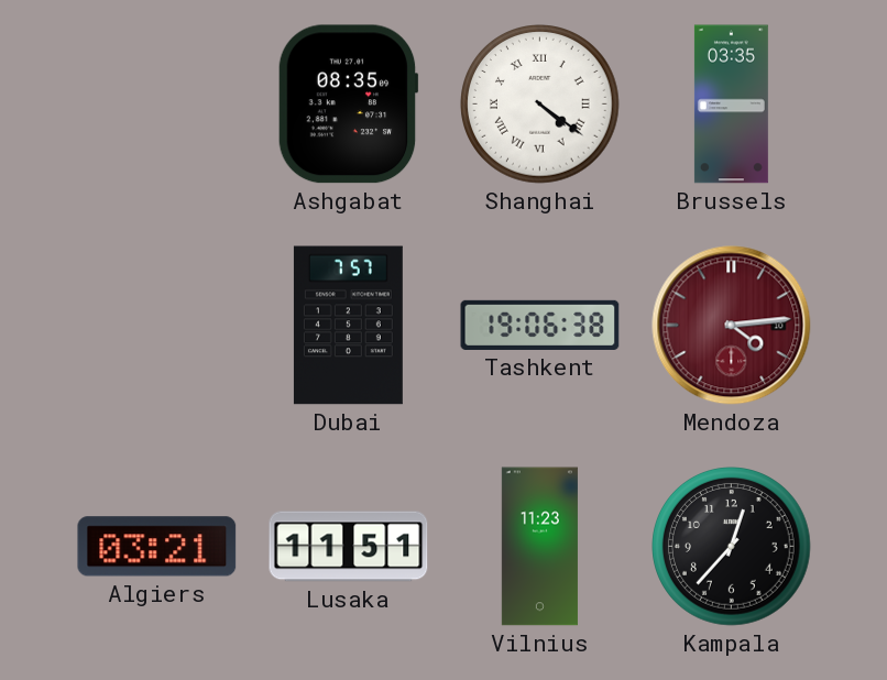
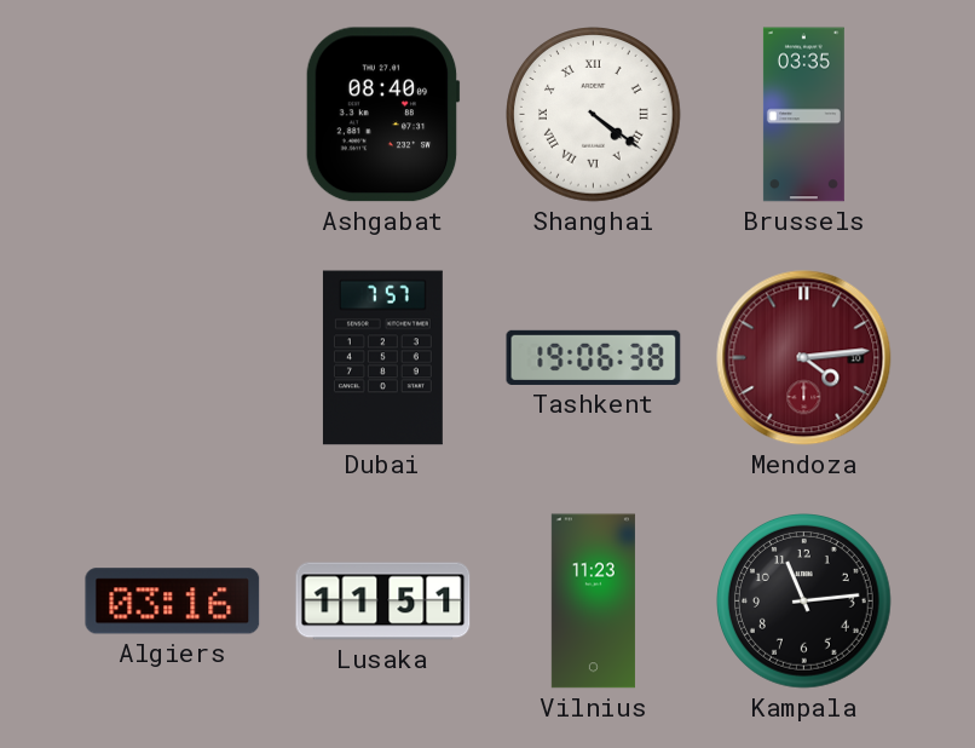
Ashgabat: 08:35 -> 08:40 (382, 115)
Algiers: 03:21 -> 03:16 (173, 602)
Kampala: 12:37 -> 11:14 (804, 602)
